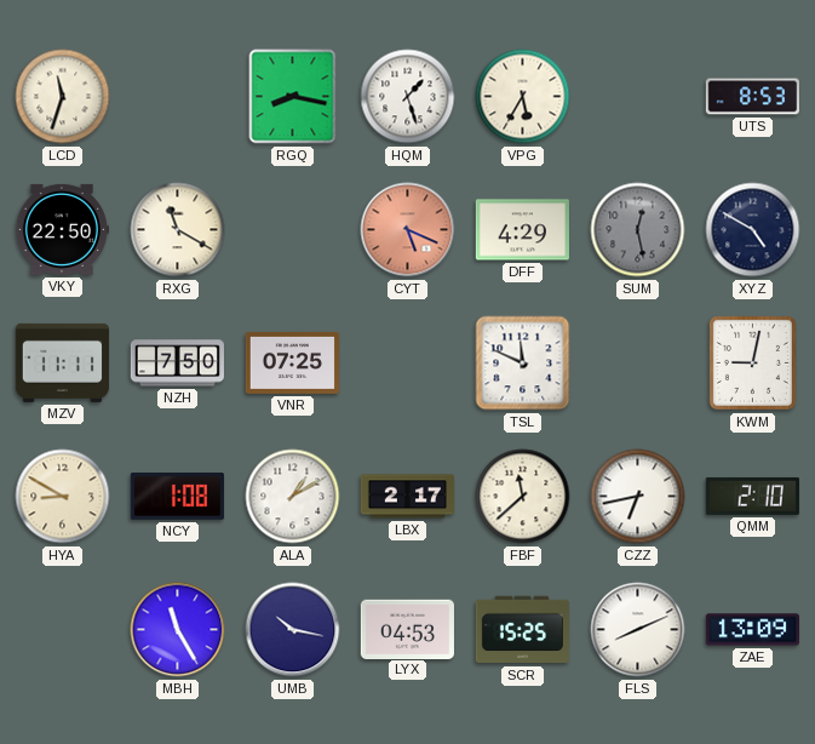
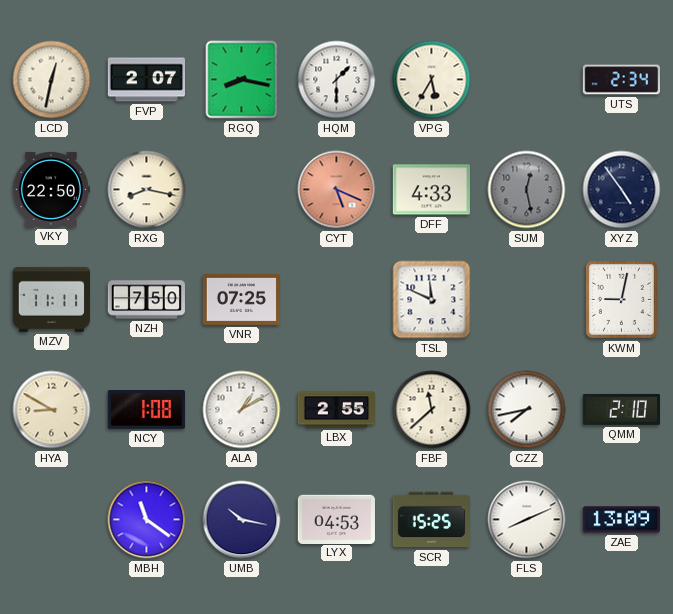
LCD: 11:33 -> 12:32 (52, 80)
FVP: none -> 2:07 (146, 80)
HQM: 1:27 -> 1:30 (337, 80)
UTS: 8:53 -> 2:34 (621, 80)
RXG: 11:20 -> 8:17 (147, 190)
DFF: 4:29 -> 4:33 (431, 190)
XYZ: 4:50 -> 4:54 (622, 190)
LBX: 2:17 -> 2:55 (336, 410)
CZZ: 6:43 -> 7:43 (527, 410)
MBH: 11:25 -> 11:21 (147, 520)
